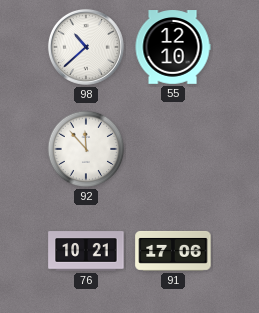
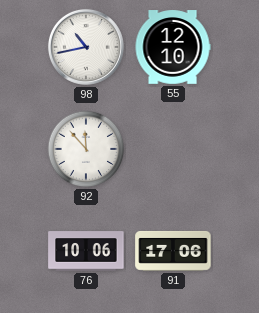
98: 10:38 -> 10:43 (86, 47)
76: 10:21 -> 10:06 (86, 251)
